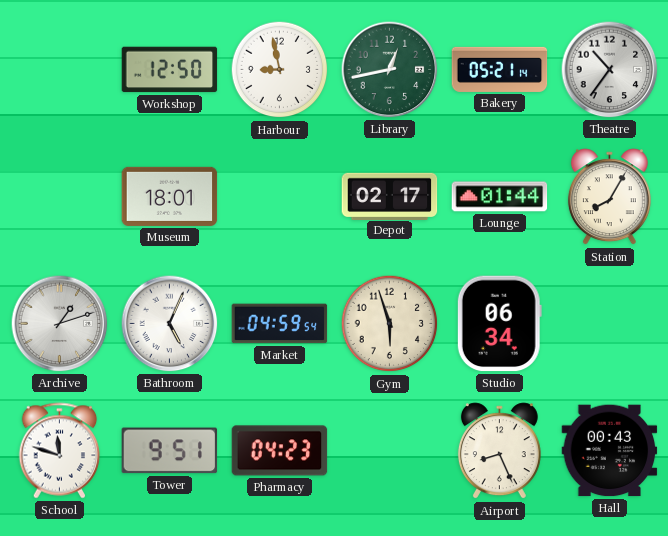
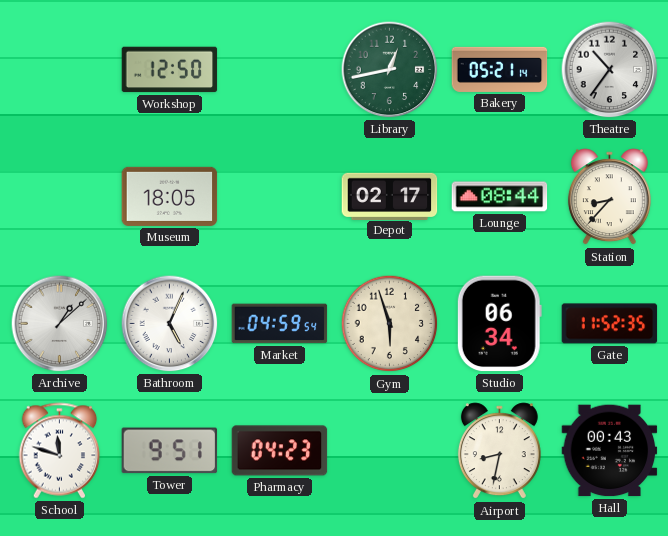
Harbour: 8:58 -> none (280, 70)
Museum: 18:01 -> 18:05 (170, 196)
Lounge: 01:44 -> 08:44 (500, 197)
Station: 8:05 -> 8:37 (609, 197)
Archive: 1:12 -> 1:08 (60, 324)
Gate: none -> 11:52 (610, 324)
Airport: 8:26 -> 8:32 (499, 451)
